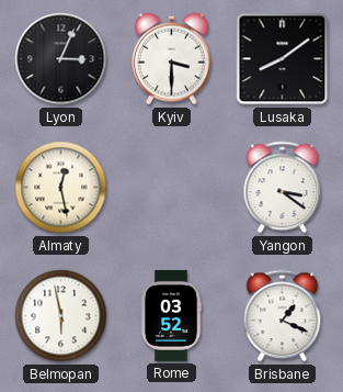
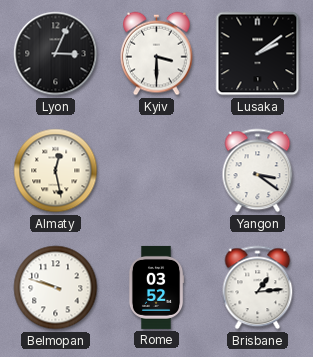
Lusaka: 8:09 -> 2:09 (258, 54)
Belmopan: 5:58 -> 9:48 (56, 288)
Brisbane: 1:19 -> 1:14 (258, 288)
